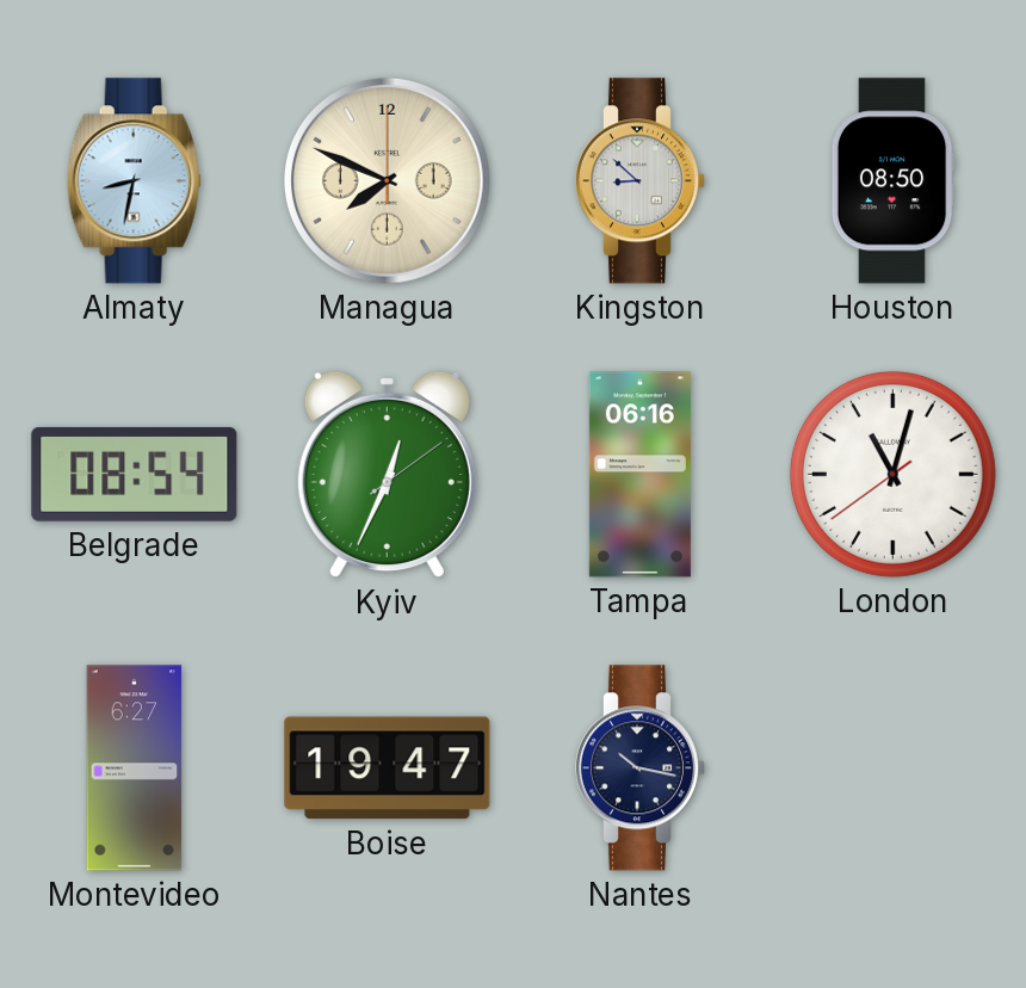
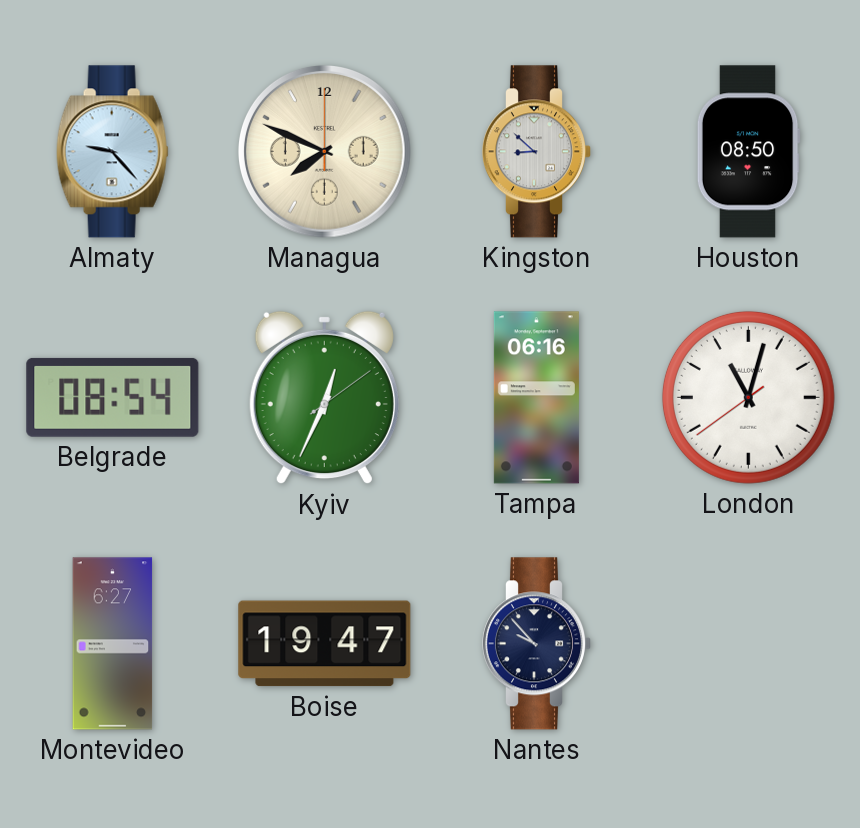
Almaty: 8:32 -> 9:23 (112, 152)
Nantes: 10:17 -> 9:53 (536, 644)
